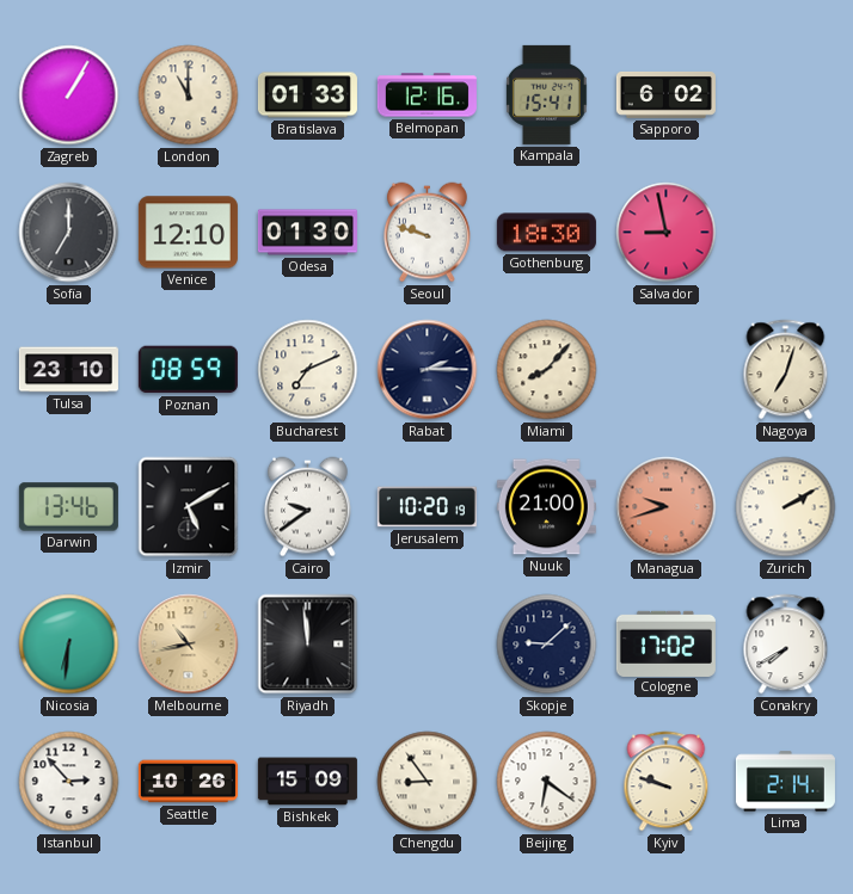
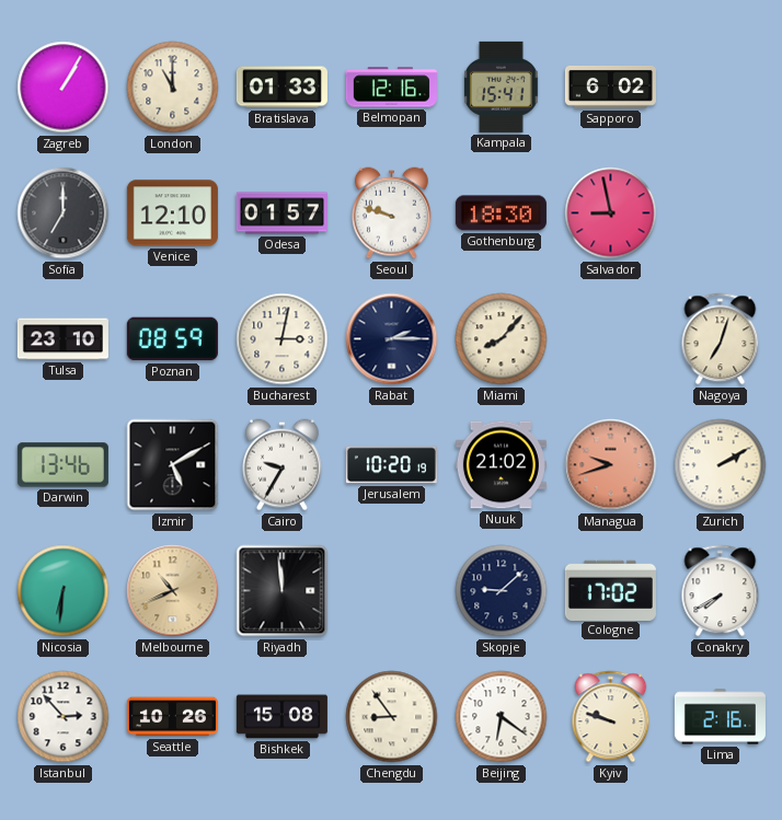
Odesa: 01:30 -> 01:57 (281, 213)
Bucharest: 7:11 -> 3:02 (283, 339)
Cairo: 9:39 -> 9:35 (283, 465)
Nuuk: 21:00 -> 21:02 (501, 465)
Melbourne: 10:43 -> 10:41 (173, 591)
Bishkek: 15:09 -> 15:08 (281, 717)
Lima: 2:14 -> 2:16 (720, 717)
